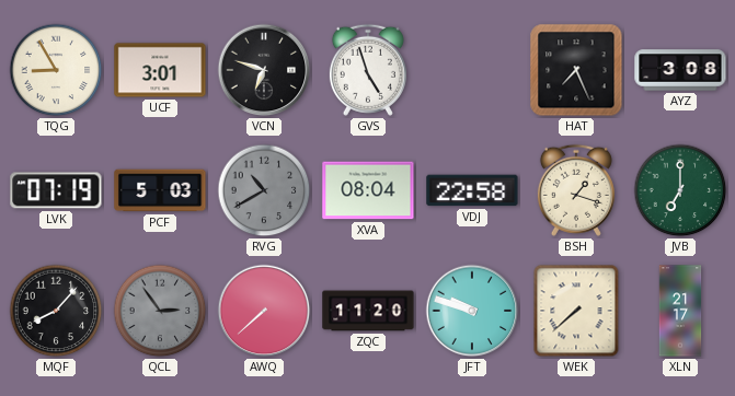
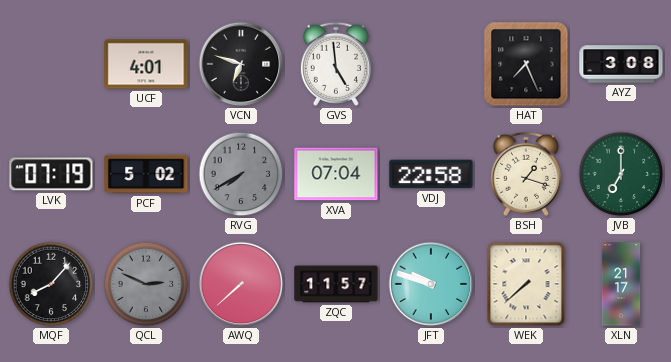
TQG: 8:55 -> none (56, 70)
UCF: 3:01 -> 4:01 (146, 64)
GVS: 4:57 -> 4:59 (336, 64)
PCF: 5:03 -> 5:02 (146, 174)
RVG: 10:40 -> 7:40 (241, 174)
XVA: 08:04 -> 07:04 (336, 174)
QCL: 2:54 -> 2:49 (146, 284)
ZQC: 11:20 -> 11:57 (336, 284)
